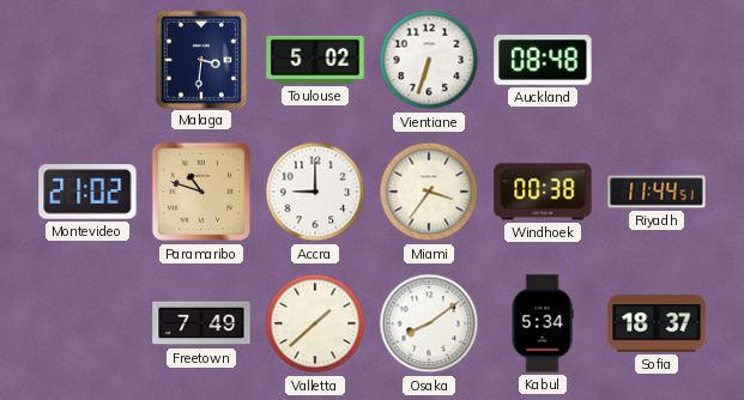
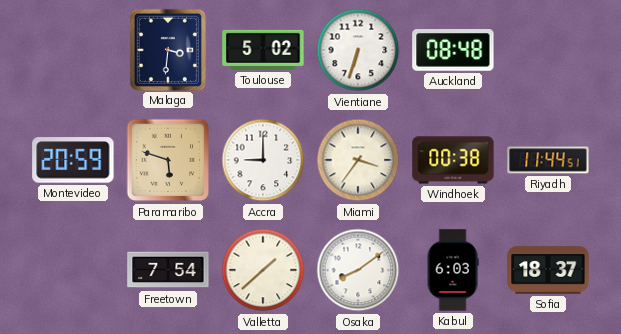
Montevideo: 21:02 -> 20:59 (73, 160)
Paramaribo: 10:48 -> 5:48 (168, 160)
Freetown: 7:49 -> 7:54 (168, 270)
Kabul: 5:34 -> 6:03 (453, 270)
